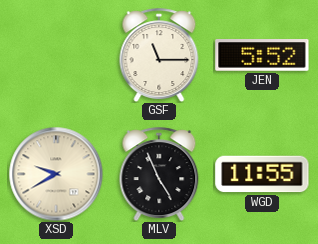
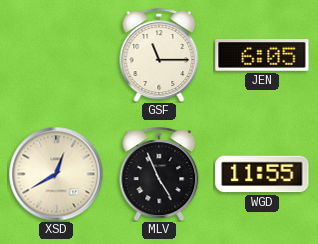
JEN: 5:52 -> 6:05 (262, 56)
XSD: 9:40 -> 12:40 (56, 174)
